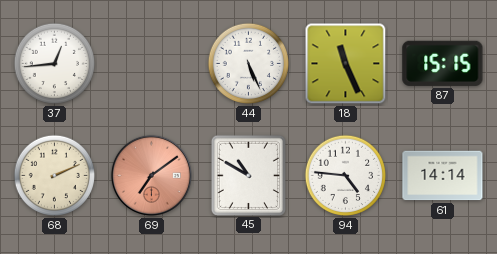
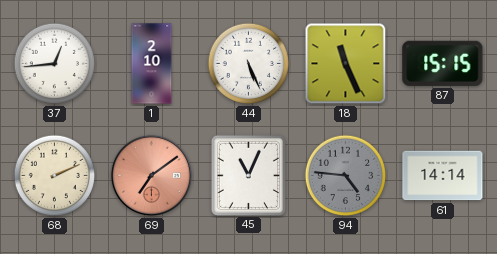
1: none -> 2:10 (152, 64)
45: 10:50 -> 11:04 (248, 175)
94 dial: white -> grey (346, 176)
